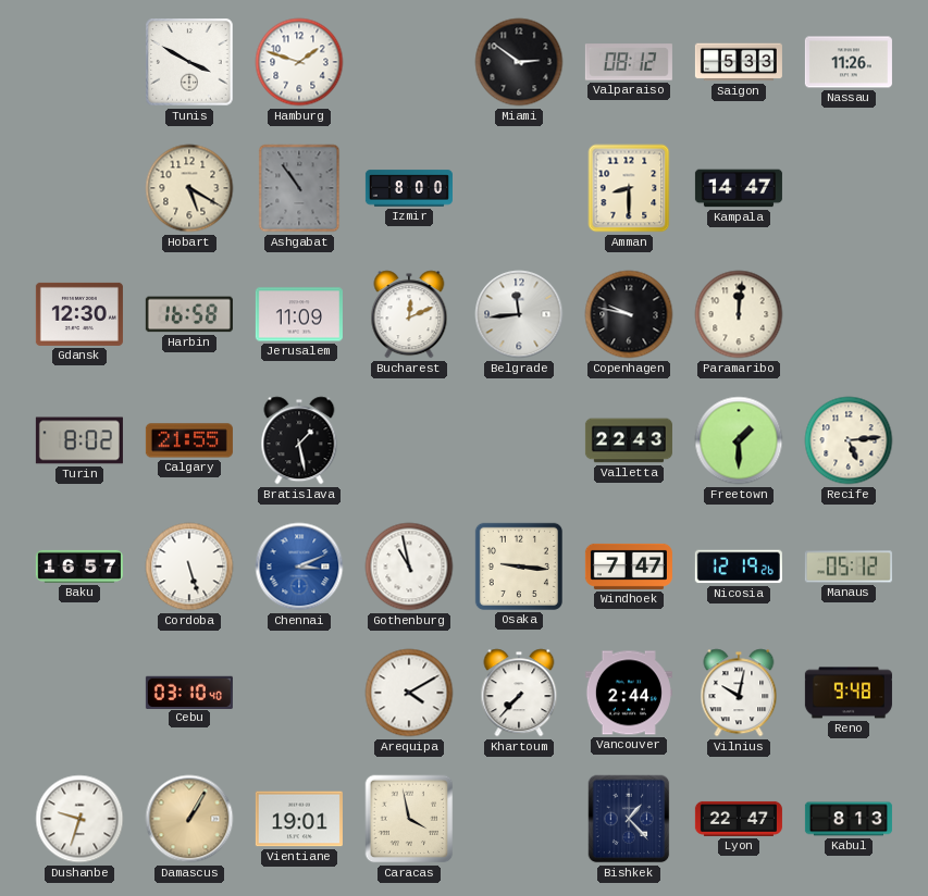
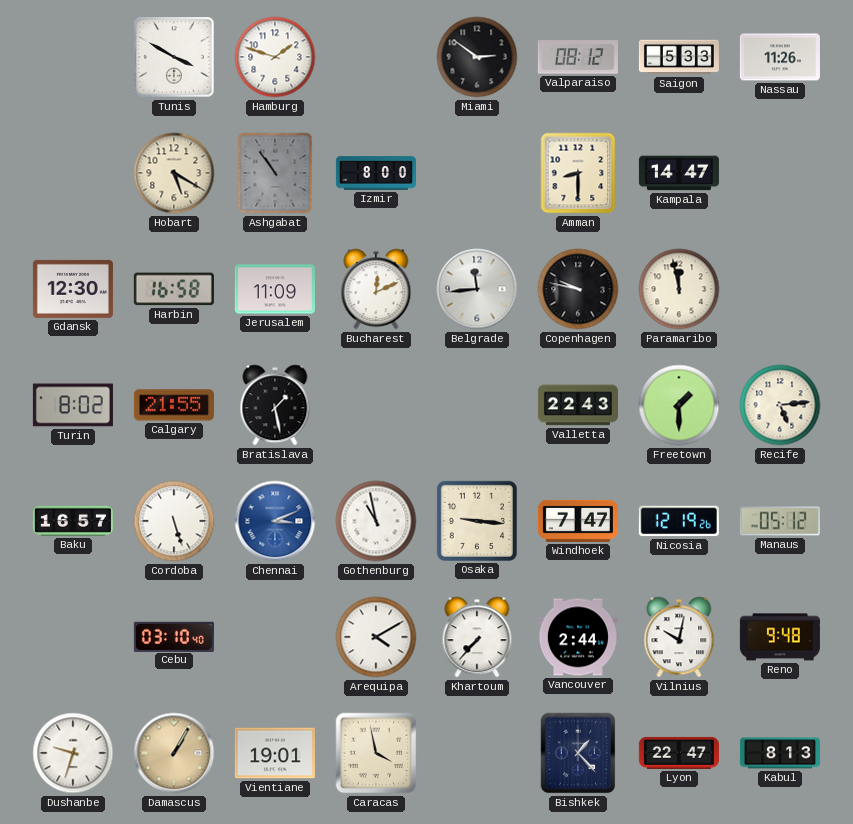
Paramaribo: 12:01 -> 11:58 (679, 289)
